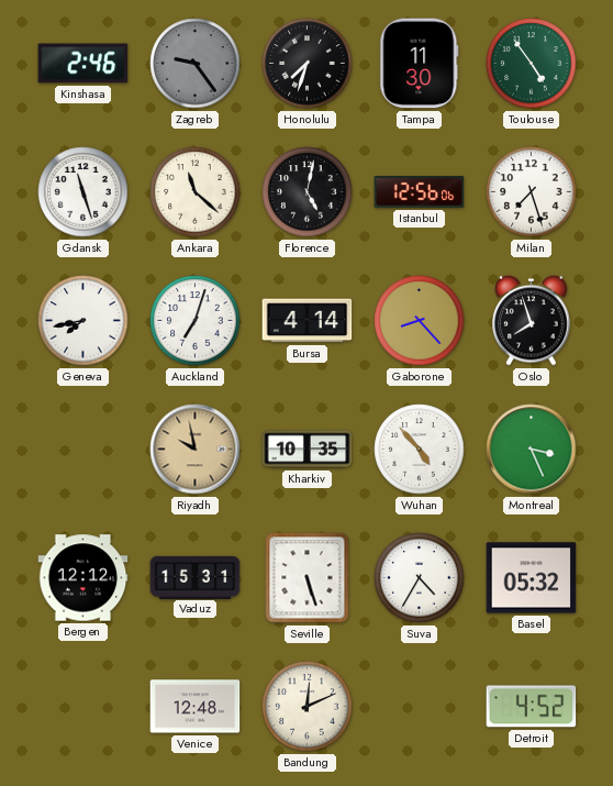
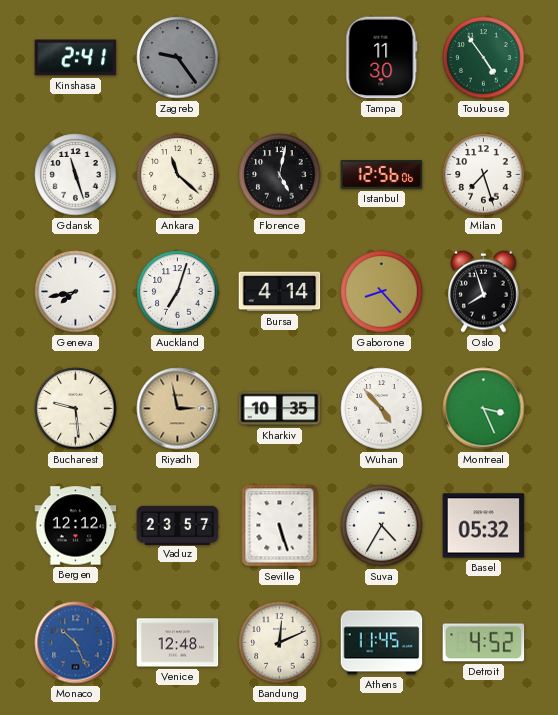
Kinshasa: 2:46 -> 2:41 (76, 58)
Honolulu: 7:33 -> none (308, 64)
Bucharest: none -> 9:29 (76, 409)
Riyadh: 9:58 -> 2:58 (178, 409)
Vaduz: 15:31 -> 23:57 (178, 525)
Monaco: none -> 10:26 (76, 643)
Athens: none -> 11:45 (382, 643)
